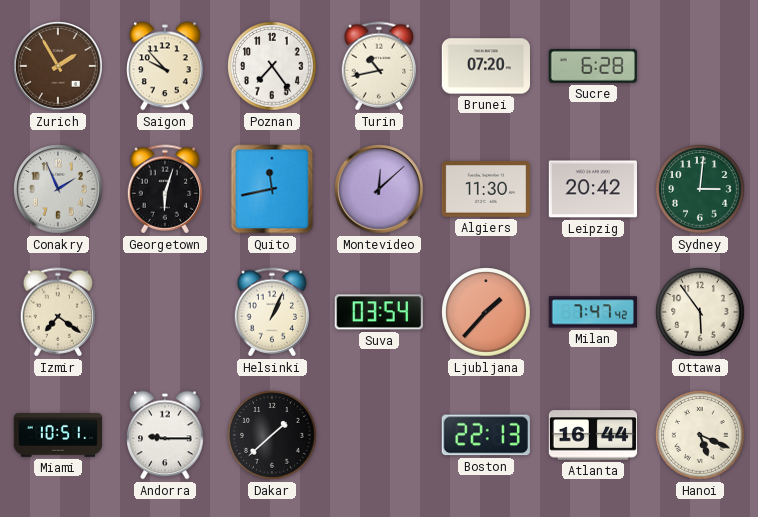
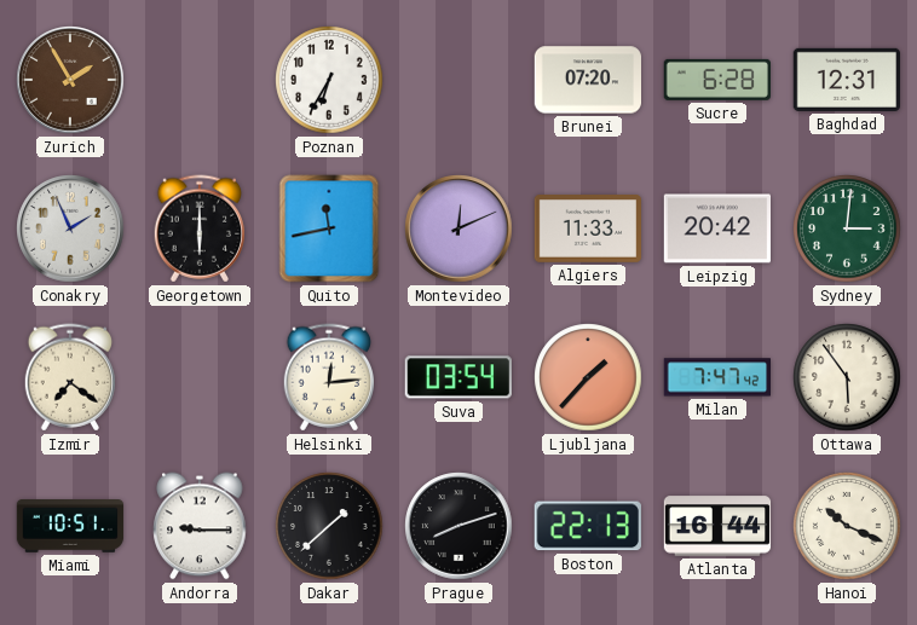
Saigon: 9:53 -> none (165, 66)
Poznan: 7:24 -> 6:35 (329, 80)
Turin: 10:43 -> none (378, 66)
Baghdad: none -> 12:31 (846, 80)
Georgetown: 6:03 -> 6:00 (198, 228)
Montevideo: 12:08 -> 12:11 (458, 228)
Algiers: 11:30 -> 11:33 (588, 230)
Helsinki: 1:04 -> 12:14 (328, 377)
Prague: none -> 8:12 (458, 526)
Hanoi: 5:19 -> 10:19 (847, 526)
